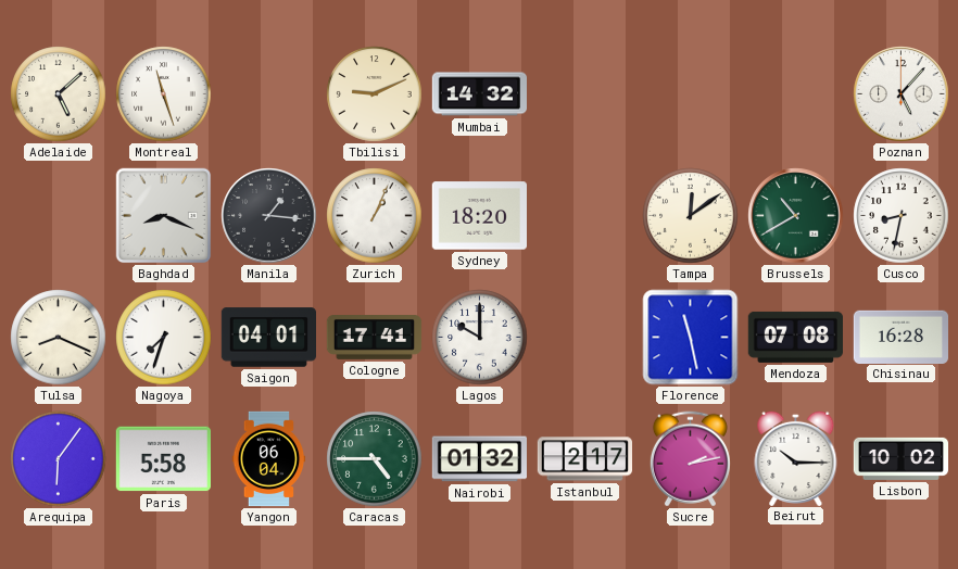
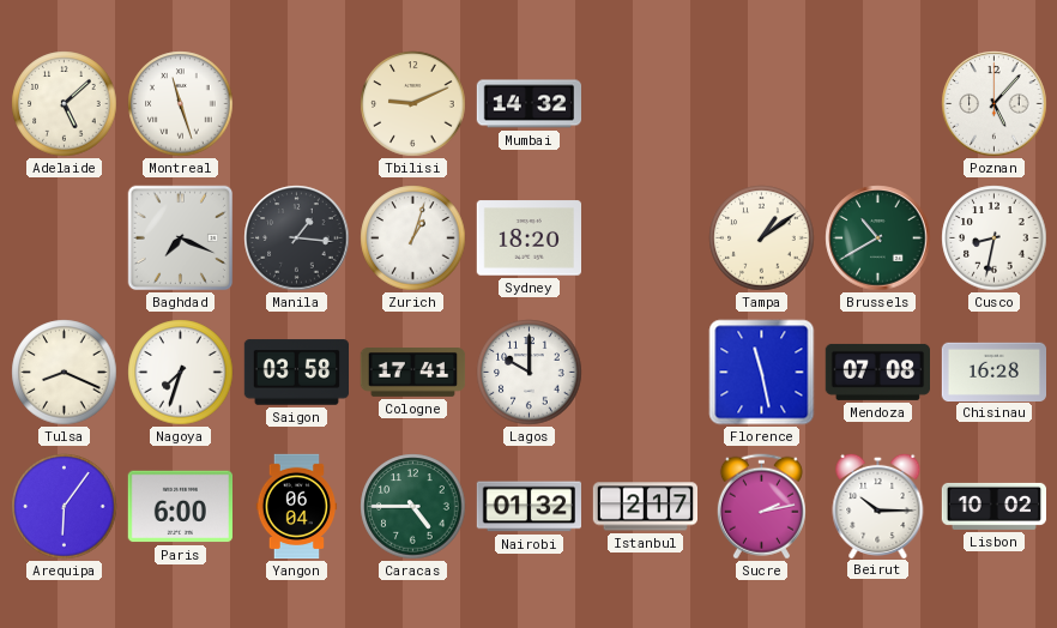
Baghdad: 8:19 -> 7:19 (181, 238)
Zurich: 1:04 -> 1:03 (413, 238)
Tampa: 12:09 -> 1:09 (762, 238)
Saigon: 04:01 -> 03:58 (296, 373)
Paris: 5:58 -> 6:00 (180, 507)
